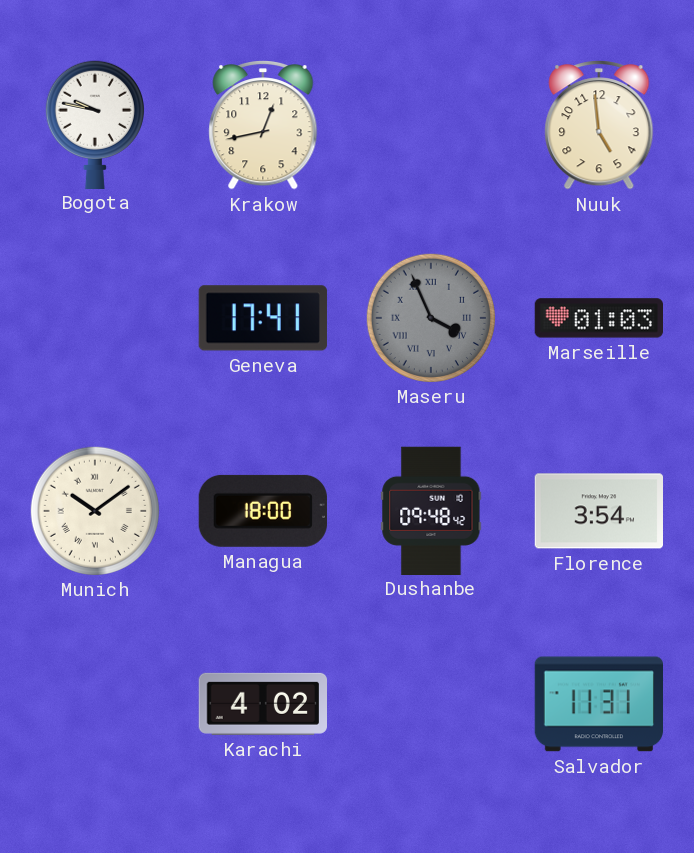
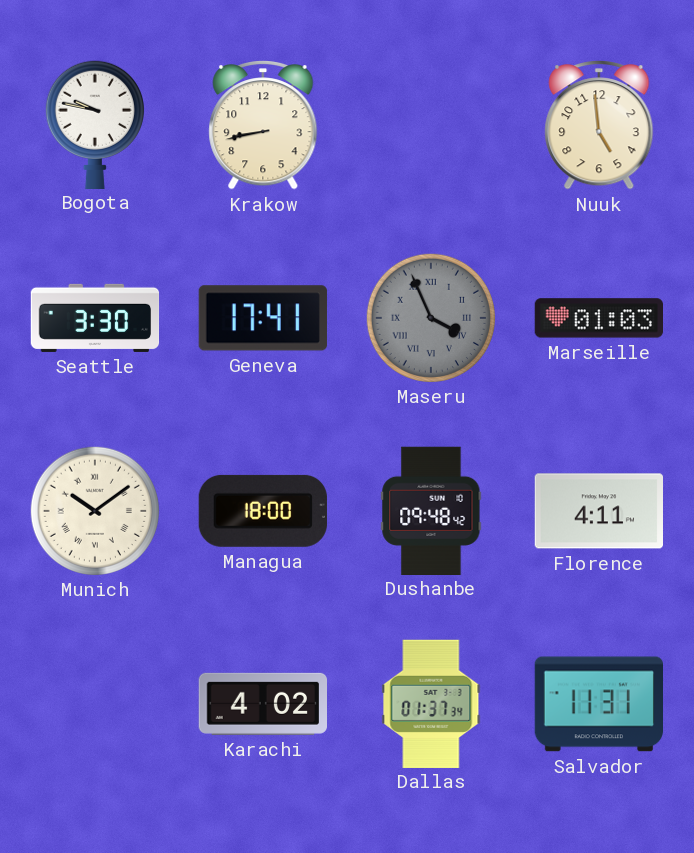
Krakow: 12:43 -> 8:43 (263, 126)
Seattle: none -> 3:30 (95, 318)
Florence: 3:54 -> 4:11 (598, 511)
Dallas: none -> 01:37 (431, 703)
